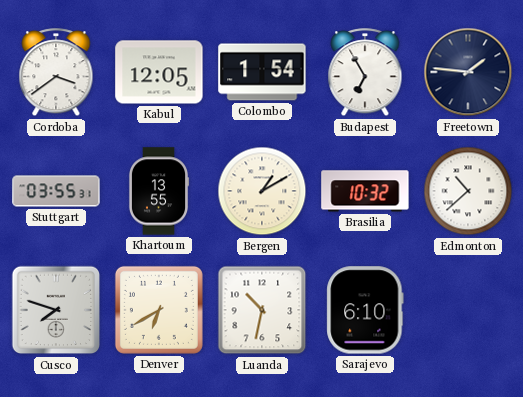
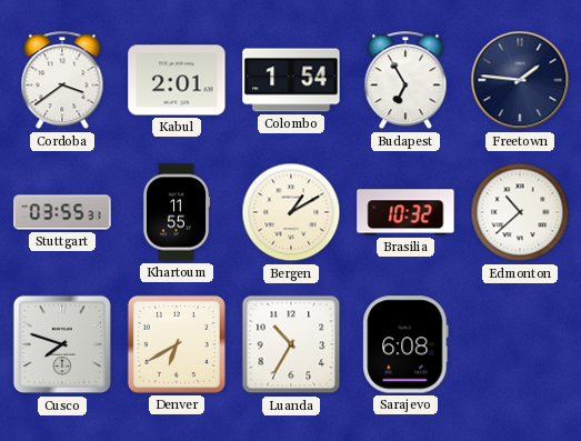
Kabul: 12:05 -> 2:01 (177, 80)
Khartoum: 13:55 -> 11:55 (177, 212)
Luanda: 10:32 -> 10:35 (291, 344)
Sarajevo: 6:10 -> 6:08 (405, 344)
